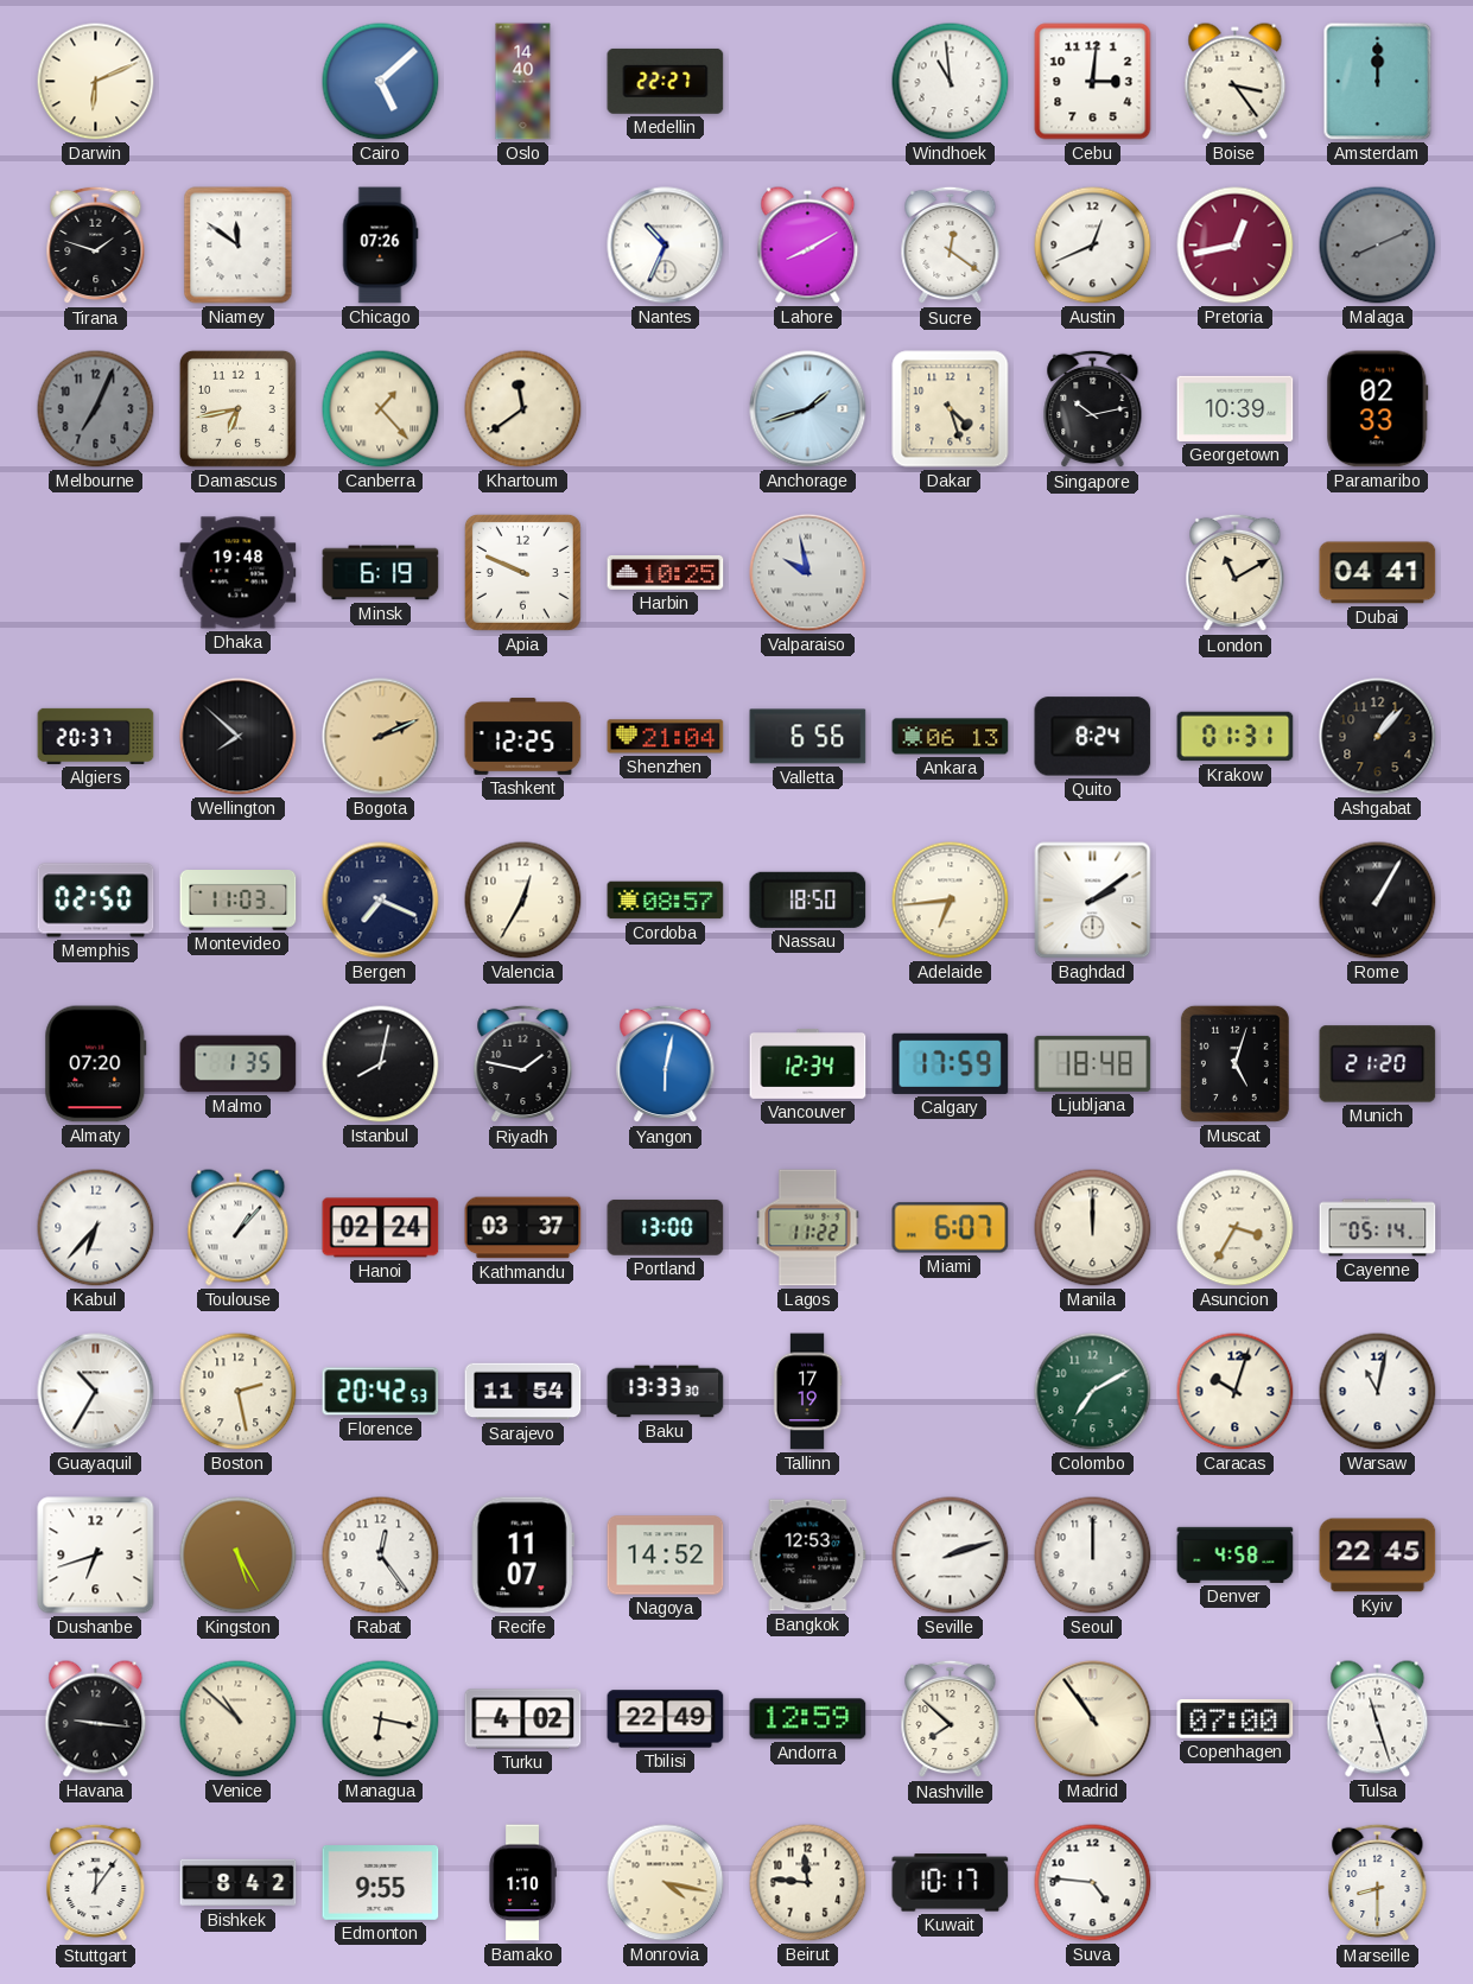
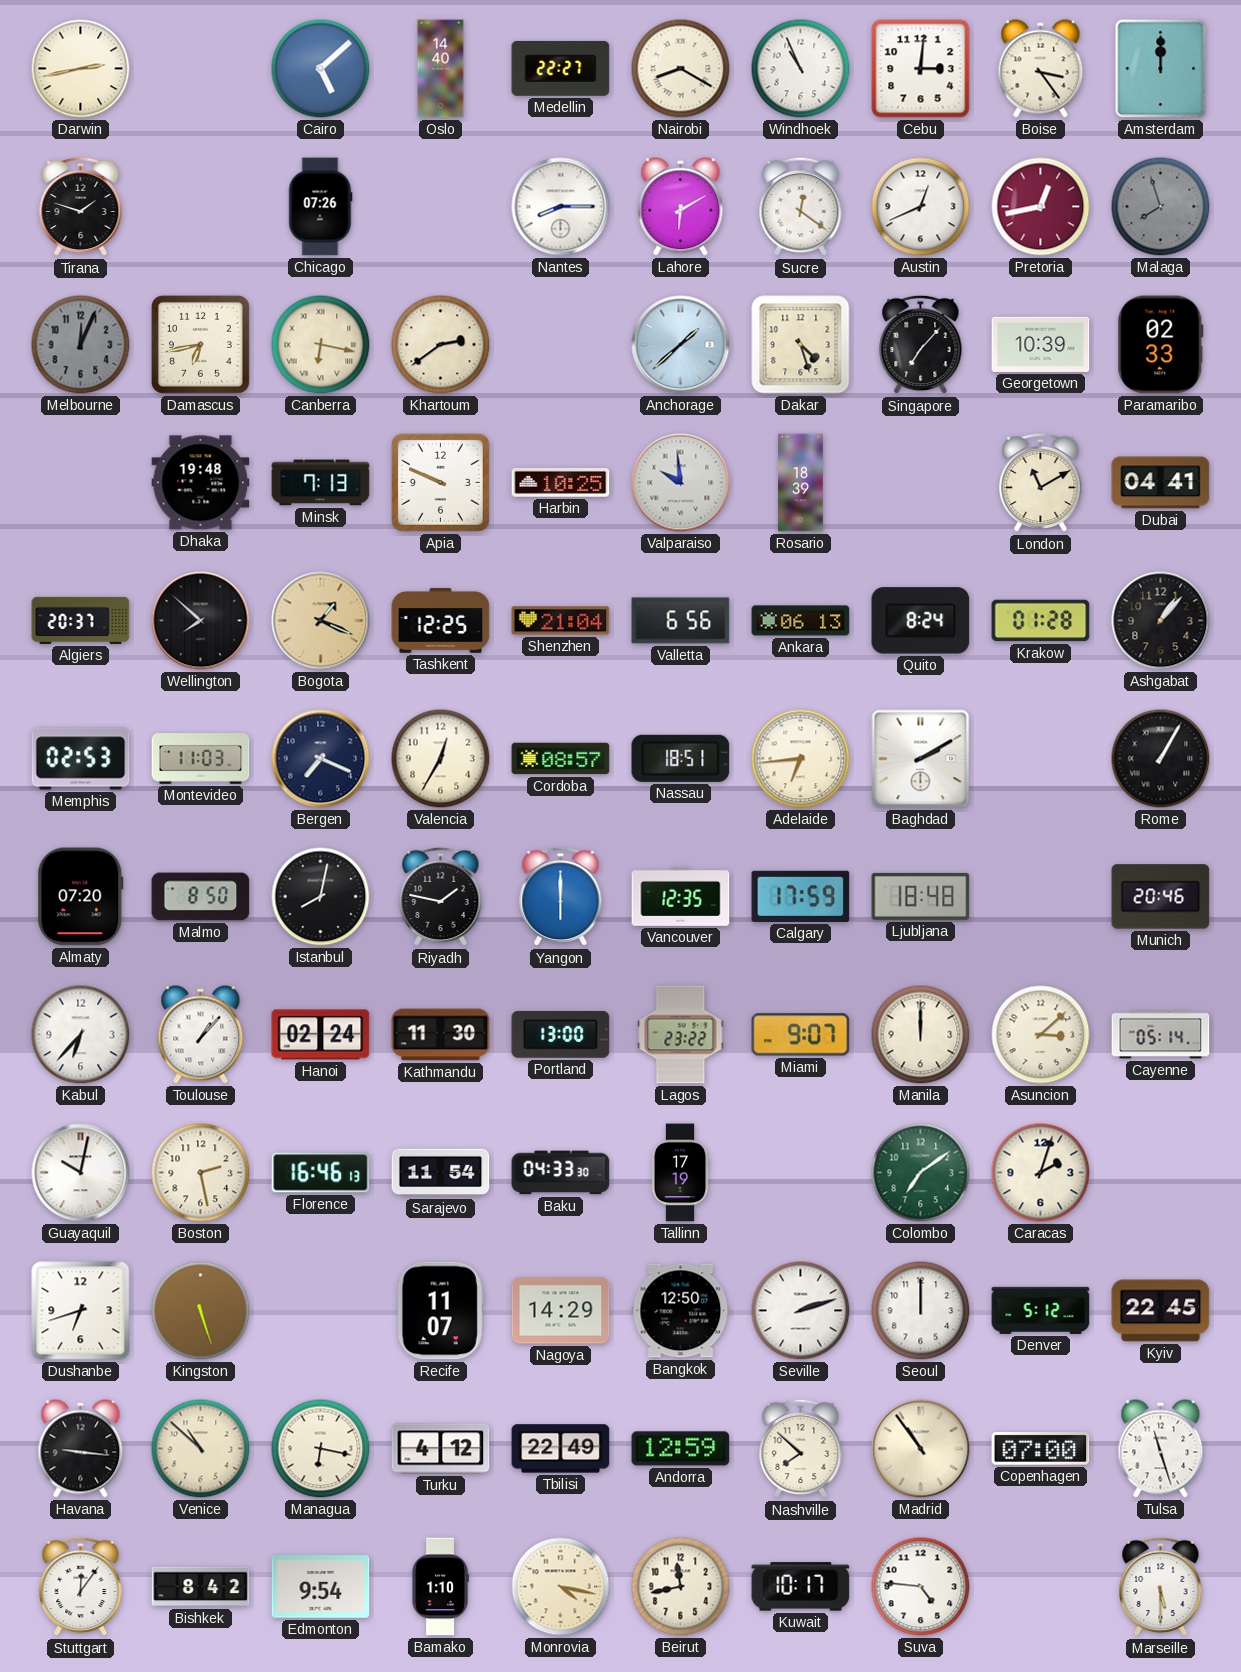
Darwin: 6:11 -> 2:43 (81, 69)
Nairobi: none -> 8:20 (681, 69)
Windhoek: 10:59 -> 10:56 (801, 69)
Niamey: 11:51 -> none (239, 246)
Nantes: 10:34 -> 8:15 (561, 207)
Lahore: 8:10 -> 6:10 (681, 207)
Malaga: 8:11 -> 7:57 (1161, 207)
Melbourne: 7:04 -> 12:04 (81, 345)
Canberra: 1:23 -> 6:17 (321, 345)
Khartoum: 11:39 -> 2:39 (441, 345)
Anchorage: 1:42 -> 1:38 (681, 345)
Singapore: 10:13 -> 7:07 (921, 345)
Minsk: 6:19 -> 7:13 (321, 483)
Valparaiso: 9:58 -> 9:59 (681, 483)
Rosario: none -> 18:39 (801, 483)
Bogota: 2:11 -> 1:19 (321, 621)
Krakow: 01:31 -> 01:28 (1041, 621)
Memphis: 02:50 -> 02:53 (81, 759)
Nassau: 18:50 -> 18:51 (681, 758)
Baghdad: 2:09 -> 2:10 (921, 759)
Malmo: 1:35 -> 8:50 (201, 897)
Yangon: 6:02 -> 6:00 (561, 897)
Vancouver: 12:34 -> 12:35 (681, 896)
Muscat: 5:03 -> none (1234, 1063)
Munich: 21:20 -> 20:46 (1161, 897)
Kathmandu: 03:37 -> 11:30 (441, 1035)
Lagos: 11:22 -> 23:22 (681, 1035)
Miami: 6:07 -> 9:07 (801, 1035)
Asuncion: 3:35 -> 3:08 (1041, 1035)
Guayaquil: 10:35 -> 10:02 (81, 1173)
Florence: 20:42 -> 16:46 (321, 1173)
Baku: 13:33 -> 04:33 (561, 1173)
Colombo: 7:10 -> 7:09 (921, 1173)
Caracas: 10:03 -> 2:03 (1041, 1173)
Warsaw: 11:02 -> none (1378, 1392)
Kingston: 5:25 -> 5:27 (201, 1311)
Rabat: 12:24 -> none (381, 1556)
Nagoya: 14:52 -> 14:29 (561, 1311)
Bangkok: 12:53 -> 12:50 (681, 1311)
Denver: 4:58 -> 5:12 (1041, 1310)
Turku: 4:02 -> 4:12 (441, 1449)
Edmonton: 9:55 -> 9:54 (321, 1587)
Beirut: 11:46 -> 11:43 (681, 1587)
Marseille: 8:30 -> 5:30 (1161, 1587)
